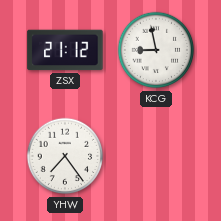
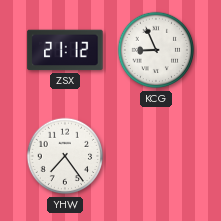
KCG: 8:58 -> 8:56 (156, 50)
